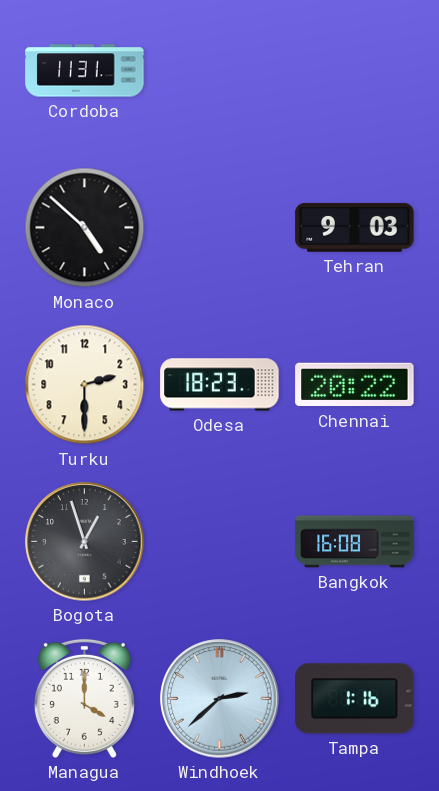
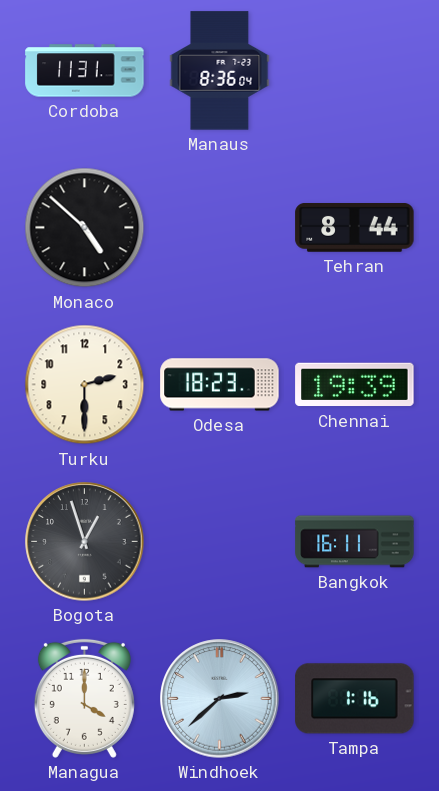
Manaus: none -> 8:36 (220, 71)
Tehran: 9:03 -> 8:44 (355, 228)
Chennai: 20:22 -> 19:39 (355, 385)
Bangkok: 16:08 -> 16:11 (355, 542)
